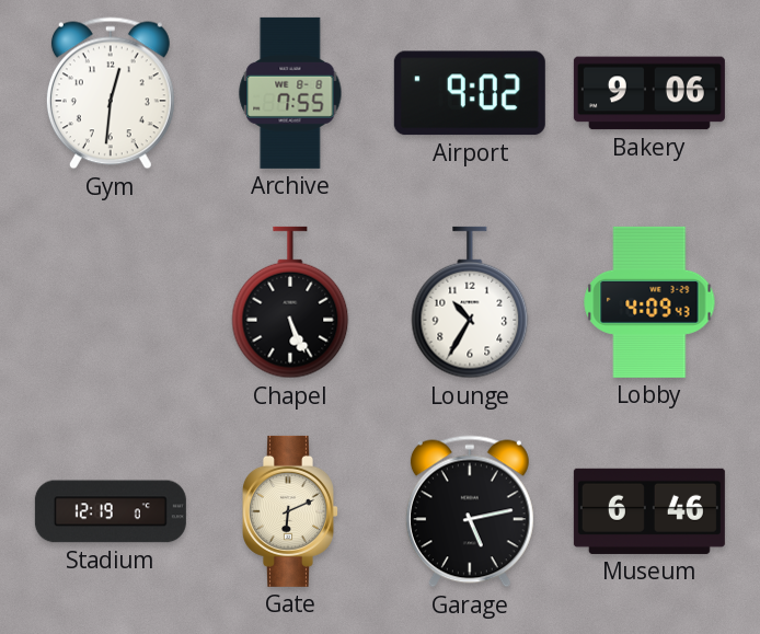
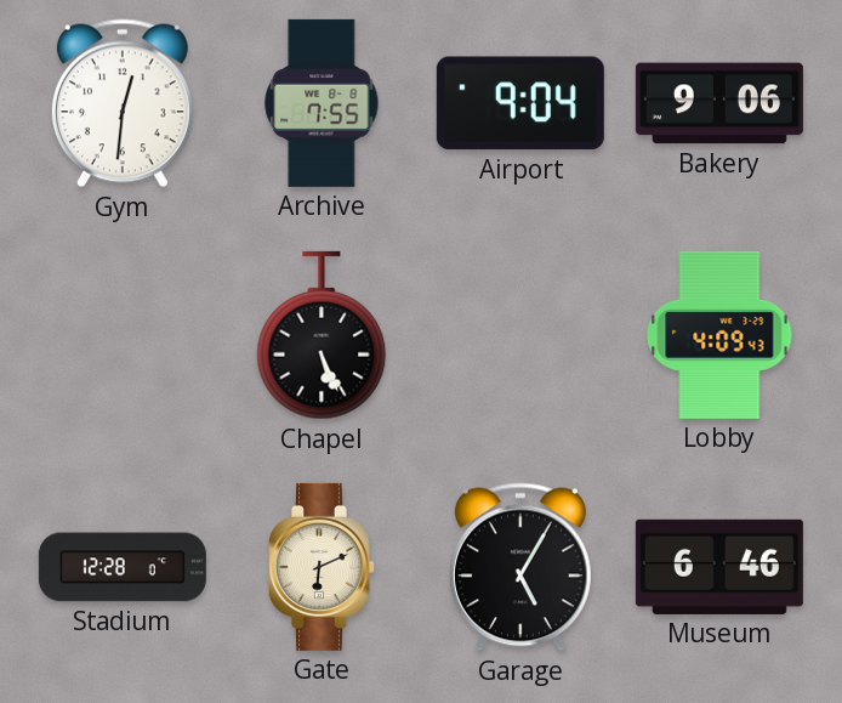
Airport: 9:02 -> 9:04 (520, 103)
Lounge: 10:35 -> none (470, 302)
Stadium: 12:19 -> 12:28 (123, 567)
Garage: 5:13 -> 5:05 (520, 567)
